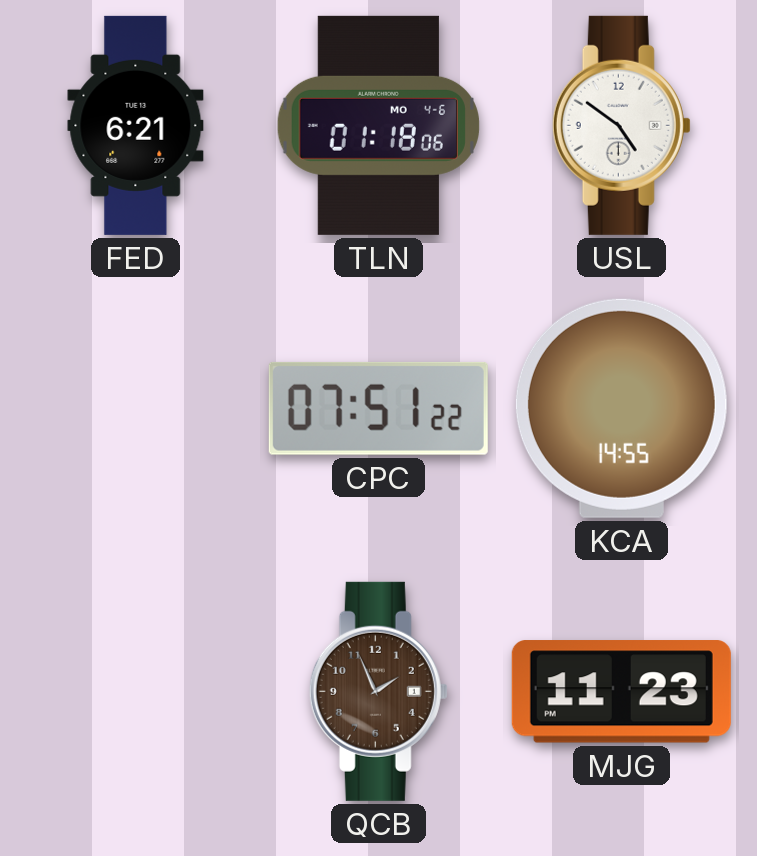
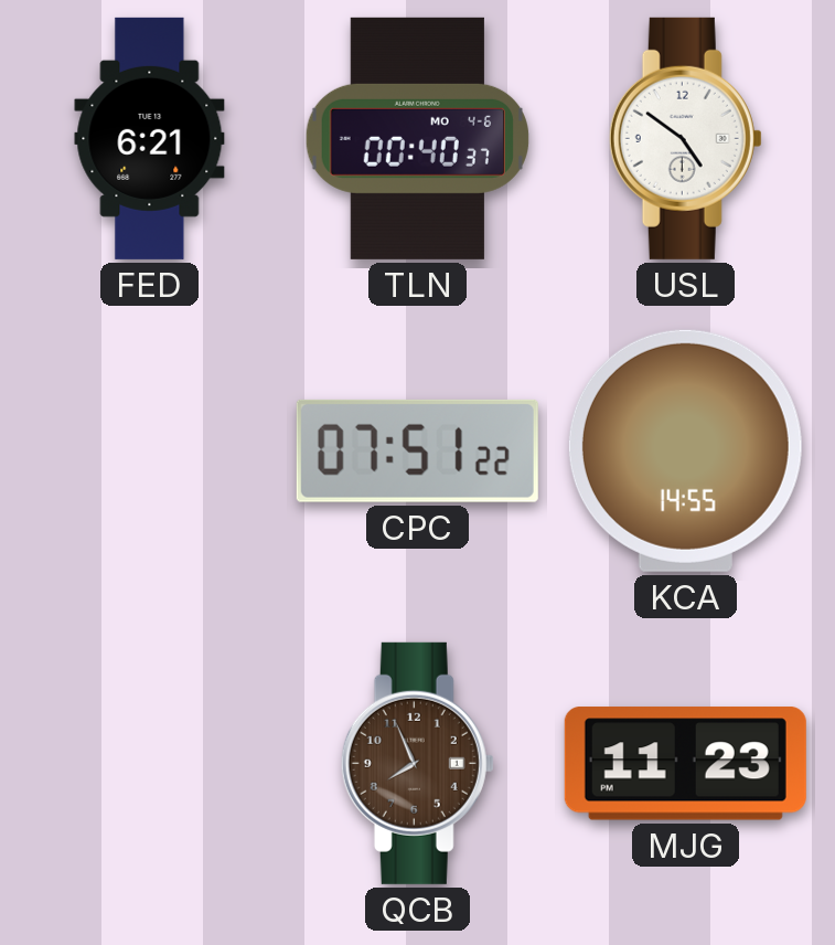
TLN: 01:18 -> 00:40 (417, 138)
QCB: 1:56 -> 7:56 (417, 763)
